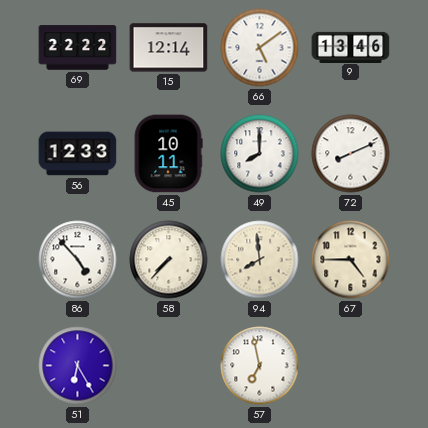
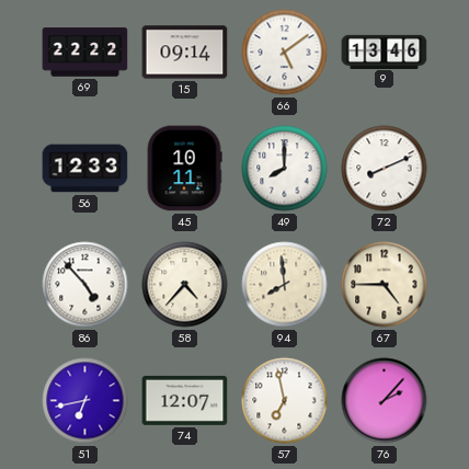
15: 12:14 -> 09:14 (185, 53)
58: 7:37 -> 4:37 (185, 285)
51: 6:25 -> 6:43 (85, 401)
74: none -> 12:07 (185, 400)
76: none -> 2:07 (385, 401)
